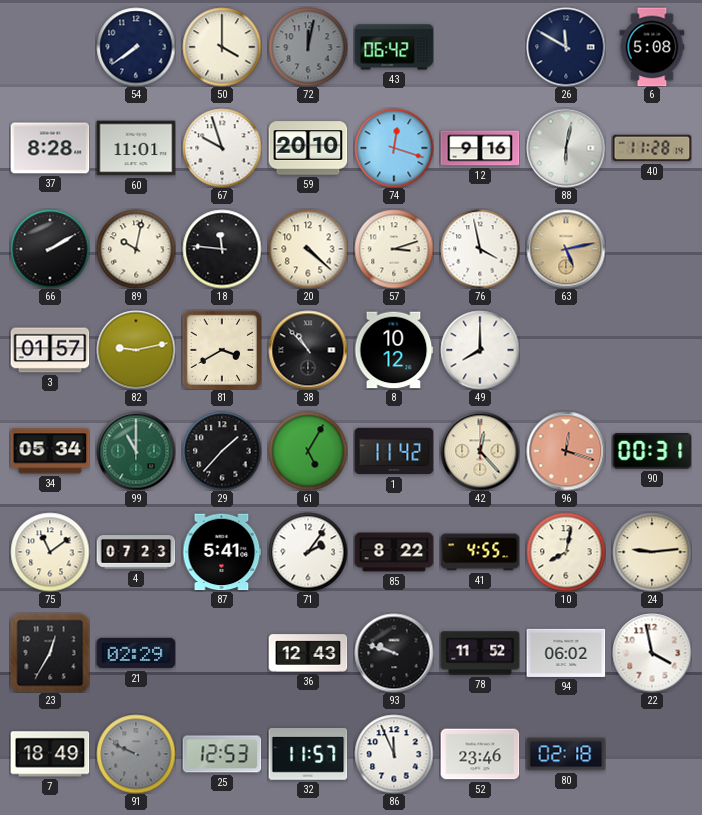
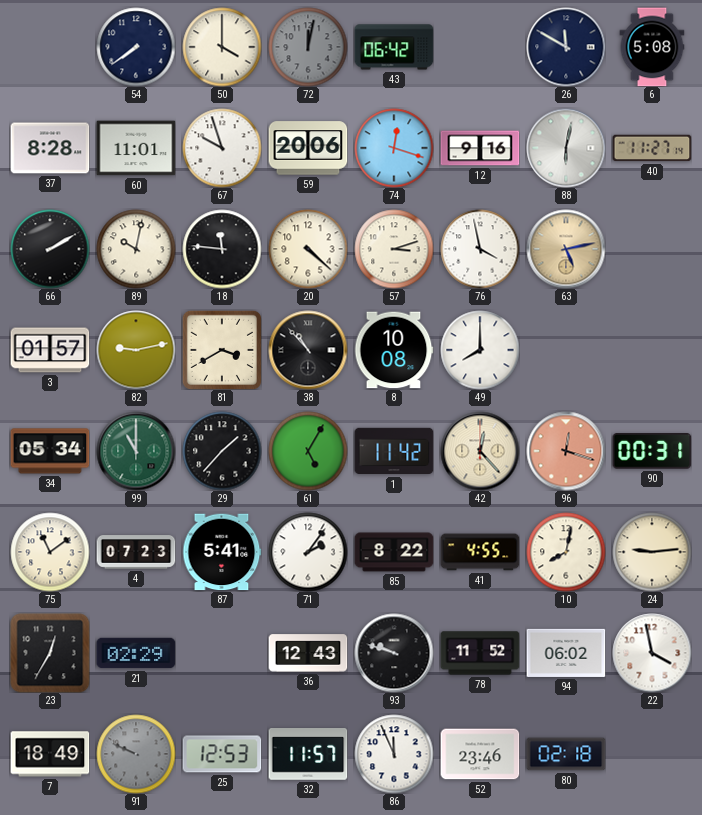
59: 20:10 -> 20:06 (308, 148)
40: 11:28 -> 11:27 (652, 148)
8: 10:12 -> 10:08 (394, 350)
